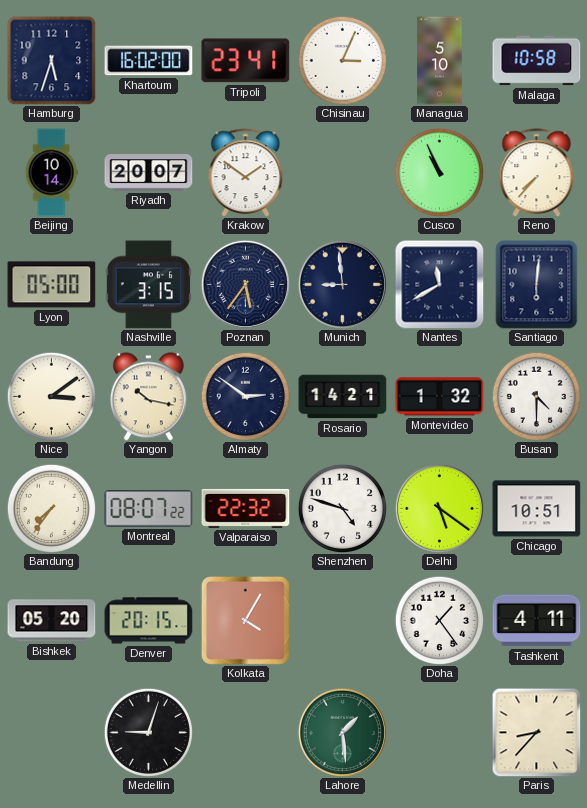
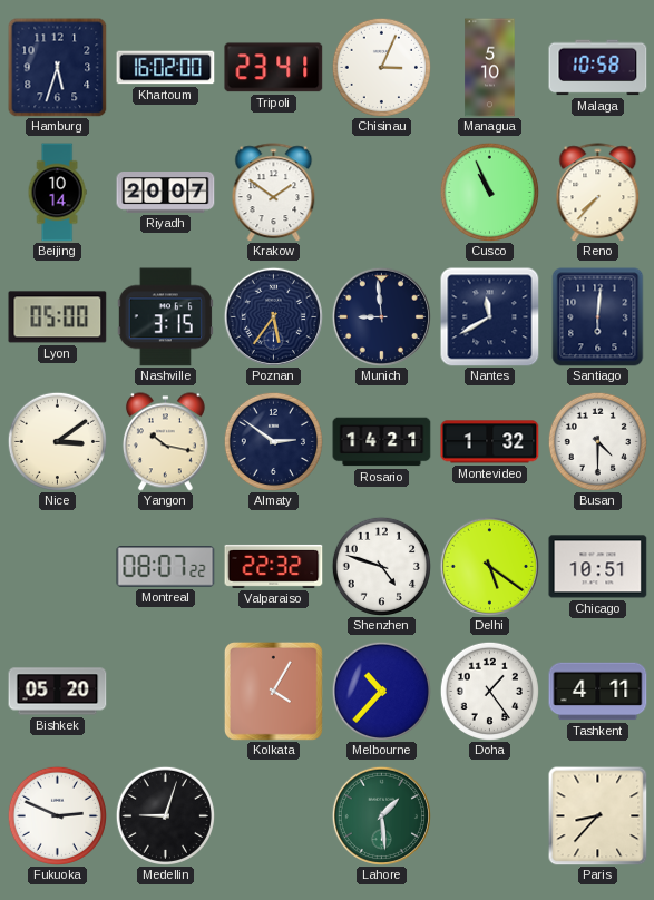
Bandung: 7:36 -> none (51, 508)
Denver: 20:15 -> none (149, 621)
Melbourne: none -> 10:37 (381, 691)
Fukuoka: none -> 2:49 (57, 815)
